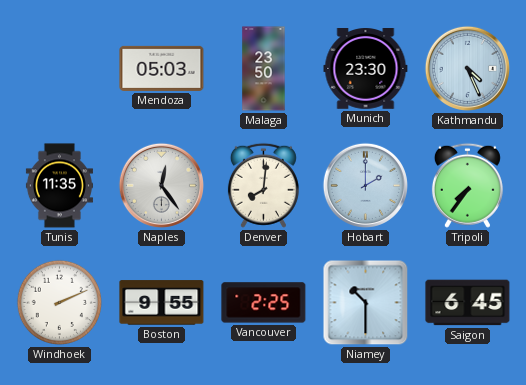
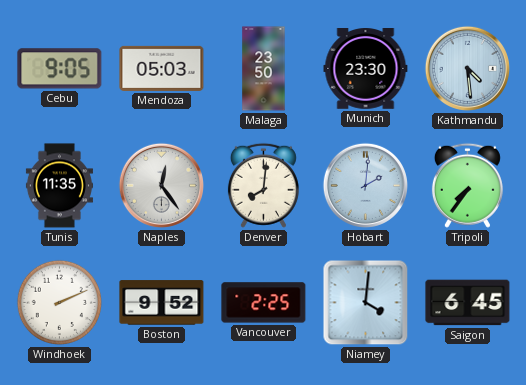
Cebu: none -> 9:05 (60, 69)
Kathmandu: 4:26 -> 4:29 (467, 68)
Hobart: 2:00 -> 2:01 (365, 185)
Boston: 9:55 -> 9:52 (162, 303)
Niamey: 10:30 -> 4:01 (366, 303)
